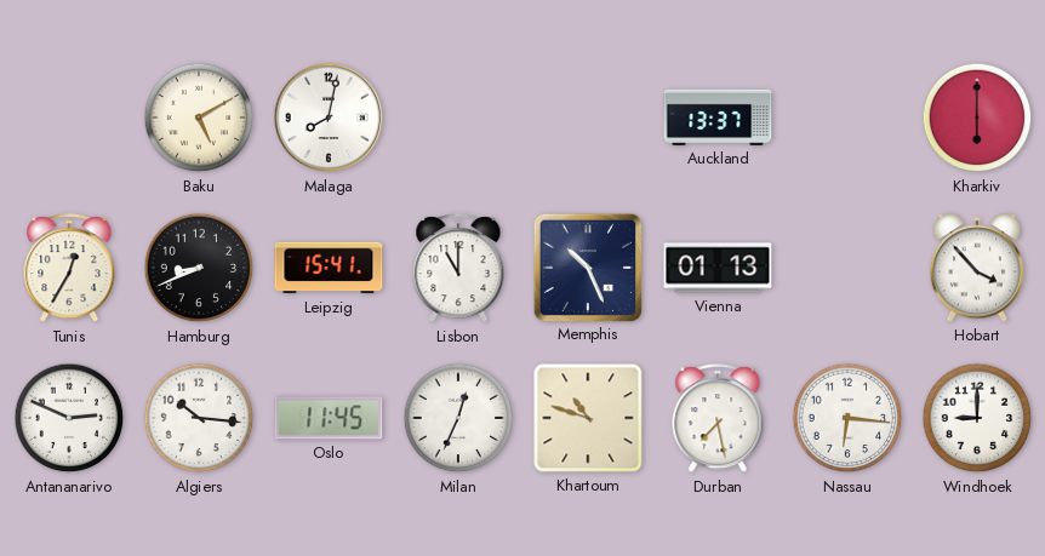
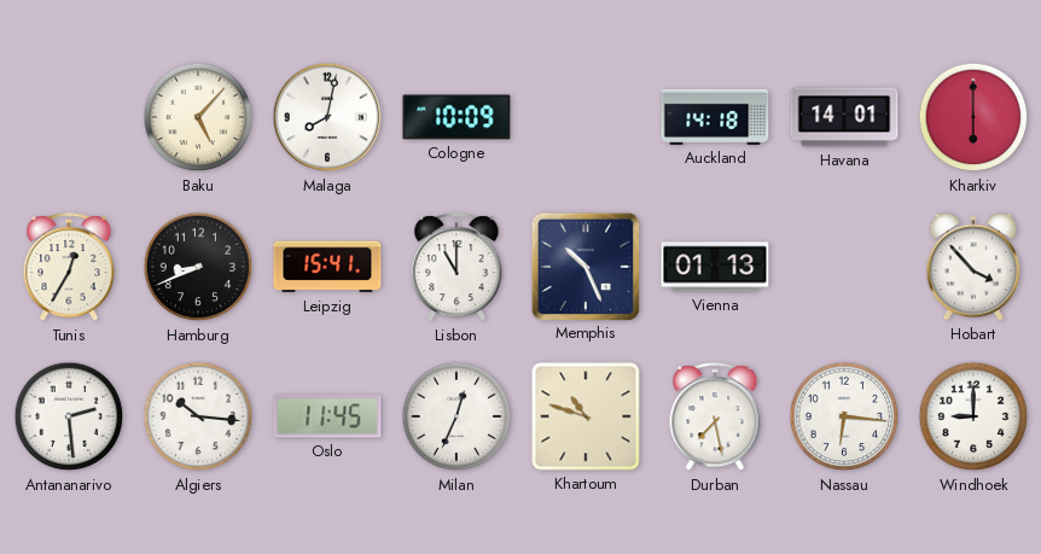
Baku: 5:10 -> 5:07 (198, 117)
Cologne: none -> 10:09 (456, 117)
Auckland: 13:37 -> 14:18 (715, 117)
Havana: none -> 14:01 (844, 117)
Antananarivo: 2:49 -> 2:29 (69, 416)
